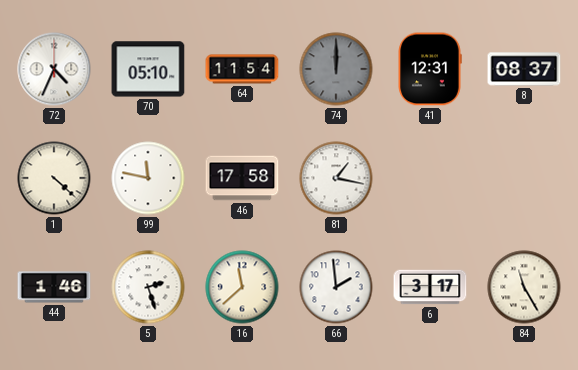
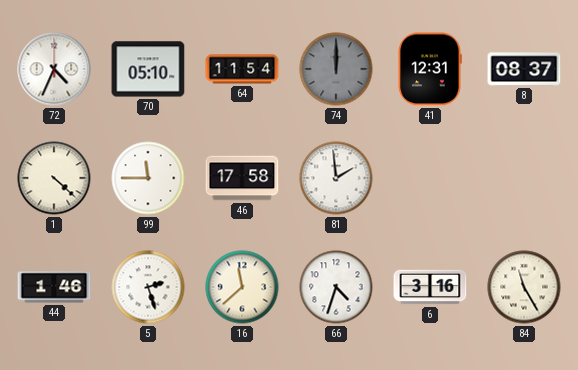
99: 11:47 -> 11:45 (148, 178)
81: 1:17 -> 1:59 (336, 178)
66: 1:59 -> 4:33 (336, 287)
6: 3:17 -> 3:16 (430, 287)
